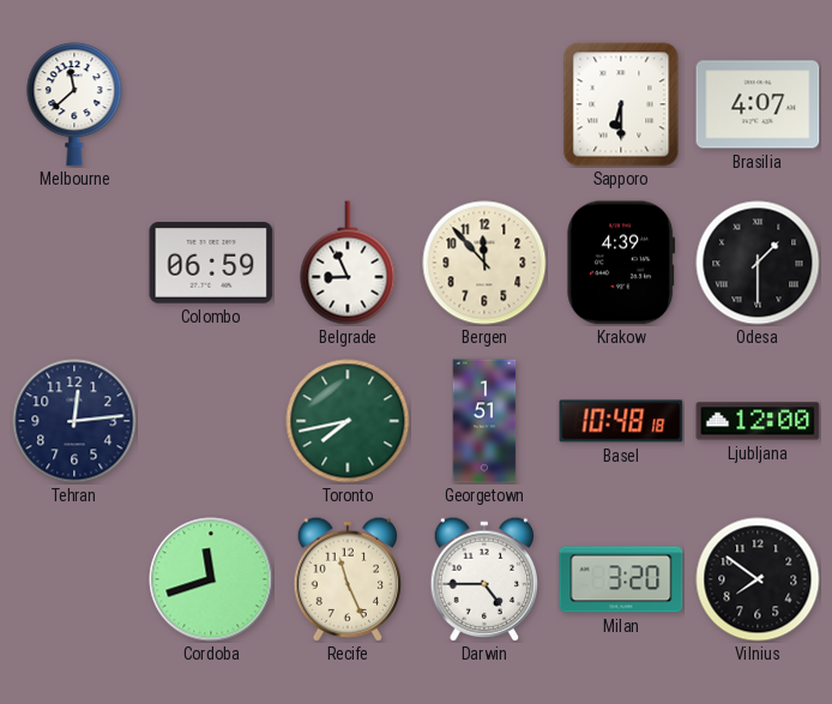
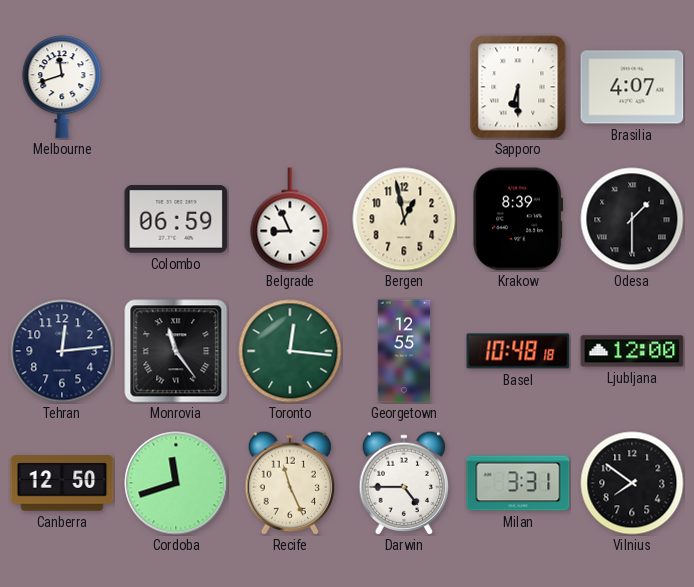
Melbourne: 11:38 -> 11:42 (62, 87)
Bergen: 11:53 -> 12:58 (404, 219)
Krakow: 4:39 -> 8:39 (518, 219)
Monrovia: none -> 11:24 (176, 351)
Toronto: 7:43 -> 12:16 (290, 351)
Georgetown: 1:51 -> 12:55 (404, 351)
Canberra: none -> 12:50 (62, 483)
Milan: 3:20 -> 3:31 (518, 483)
